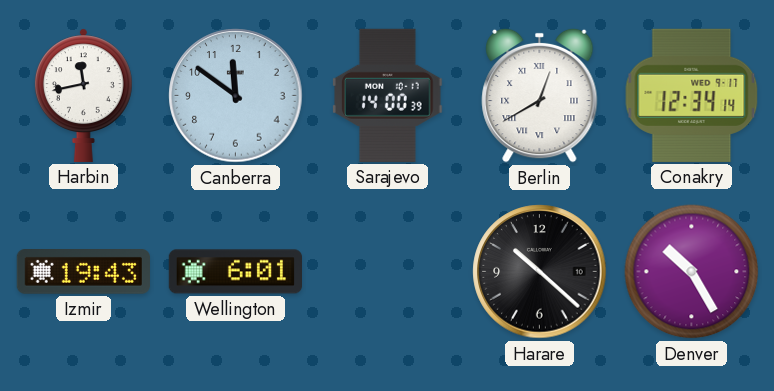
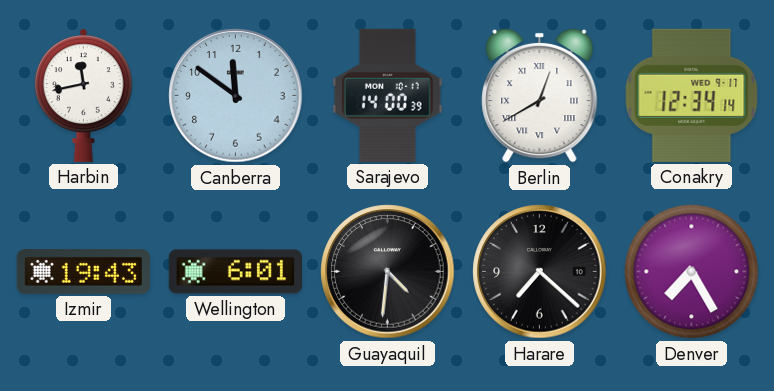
Guayaquil: none -> 4:31 (388, 272)
Harare: 10:22 -> 7:22 (540, 272)
Denver: 10:25 -> 7:25 (692, 272)
